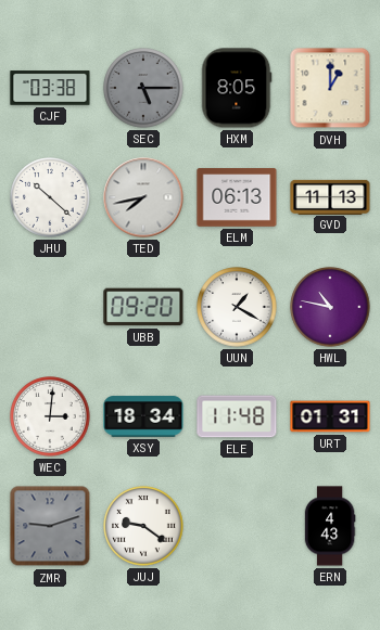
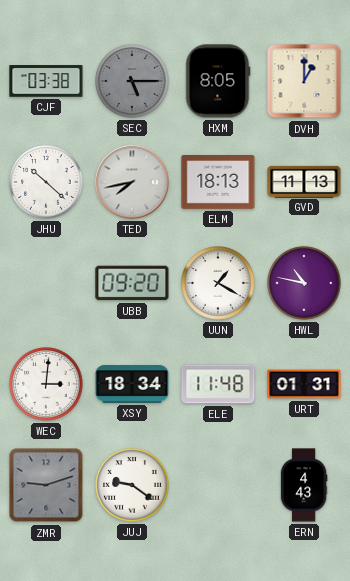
ELM: 06:13 -> 18:13 (218, 183)
